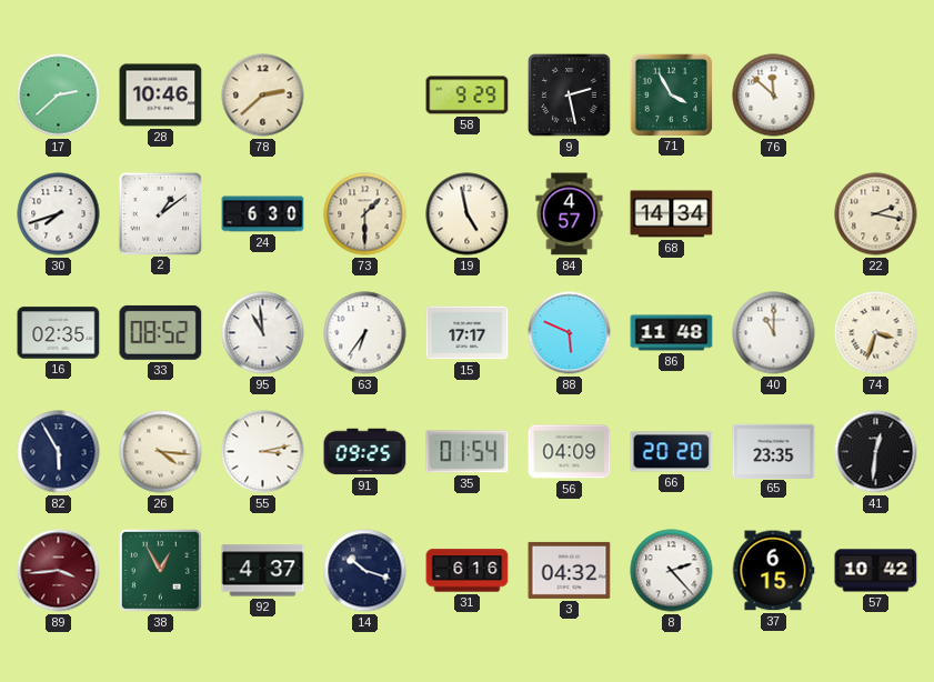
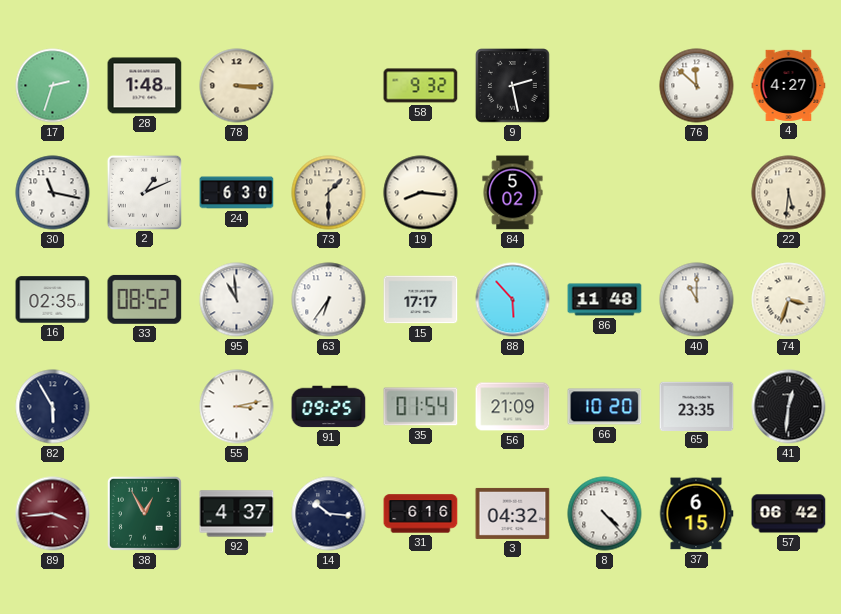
17: 2:38 -> 2:33 (53, 86)
28: 10:46 -> 1:48 (145, 86)
78: 2:38 -> 3:15 (237, 86)
58: 9:29 -> 9:32 (421, 86)
71: 3:55 -> none (671, 94)
4: none -> 4:27 (789, 85)
30: 7:42 -> 11:17 (53, 193)
2: 1:09 -> 1:11 (144, 192)
19: 4:58 -> 8:16 (421, 193)
84: 4:57 -> 5:02 (513, 193)
68: 14:34 -> none (672, 214)
22: 2:17 -> 5:31 (789, 193)
88: 5:49 -> 5:53 (513, 300)
26: 4:16 -> none (161, 452)
56: 04:09 -> 21:09 (513, 407)
66: 20:20 -> 10:20 (605, 407)
14: 10:18 -> 10:16 (329, 514)
8: 2:23 -> 4:23 (605, 514)
57: 10:42 -> 06:42 (789, 514)
